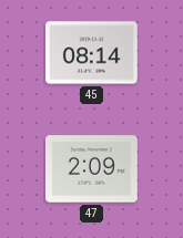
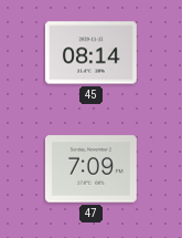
47: 2:09 -> 7:09 (90, 169)
